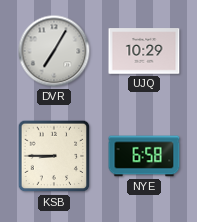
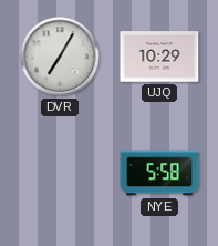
KSB: 8:45 -> none (54, 156)
NYE: 6:58 -> 5:58 (159, 173)
